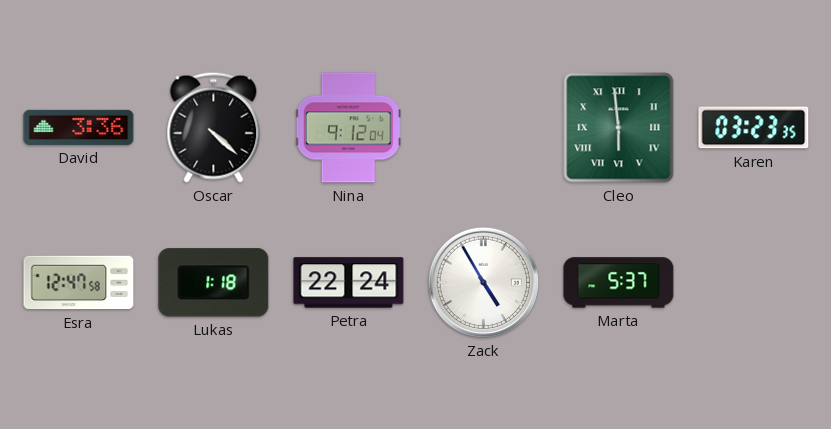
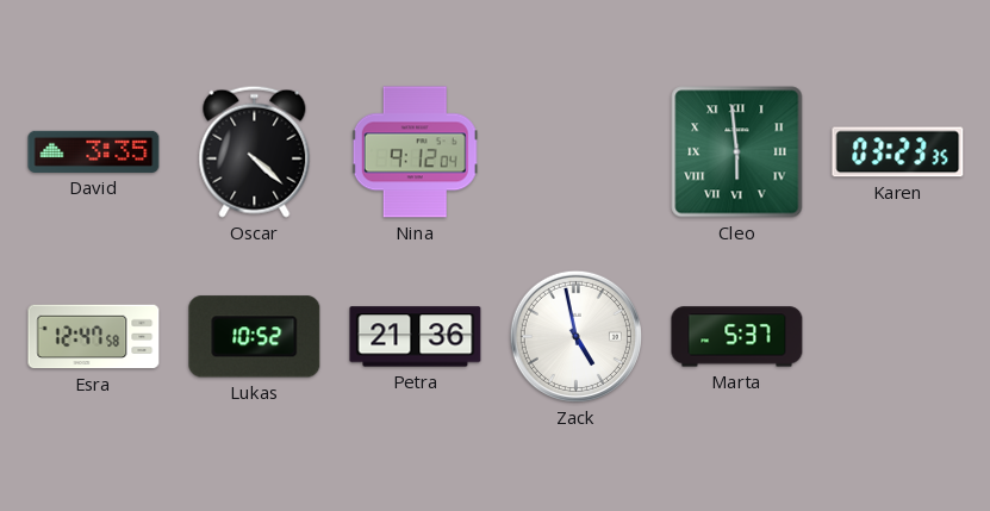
David: 3:36 -> 3:35 (94, 151)
Lukas: 1:18 -> 10:52 (255, 337)
Petra: 22:24 -> 21:36 (416, 337)
Zack: 4:55 -> 4:58 (575, 336)
